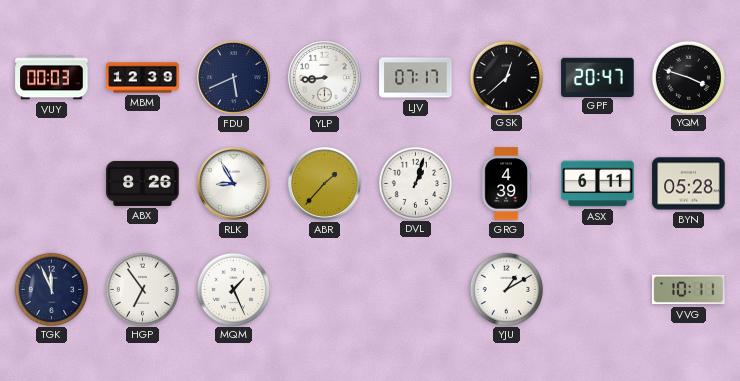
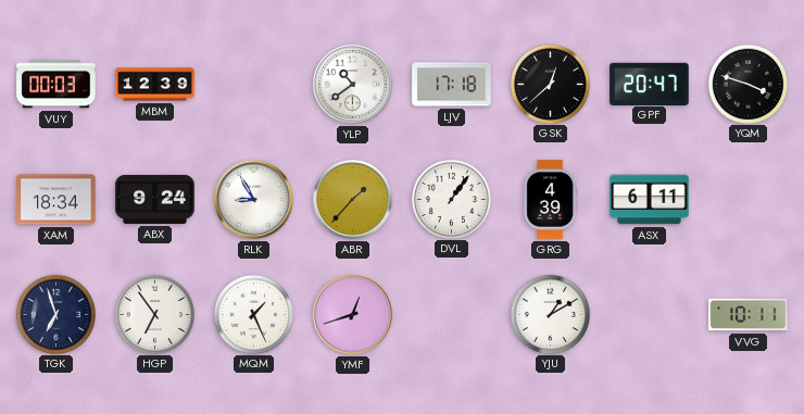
FDU: 5:41 -> none (234, 78)
YLP: 8:44 -> 10:39 (353, 85)
LJV: 07:17 -> 17:18 (452, 85)
XAM: none -> 18:34 (56, 200)
ABX: 8:26 -> 9:24 (155, 199)
DVL: 1:03 -> 1:06 (451, 199)
BYN: 05:28 -> none (689, 184)
TGK: 11:56 -> 6:57 (55, 314)
YMF: none -> 12:42 (353, 315)
